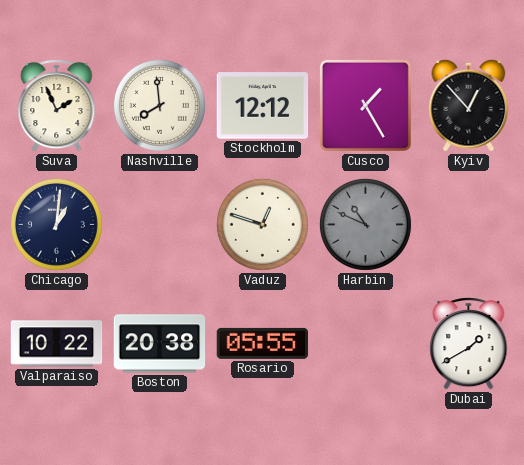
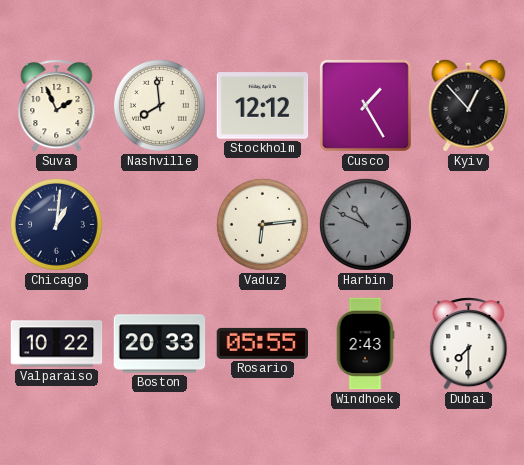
Vaduz: 12:48 -> 6:14 (262, 224)
Boston: 20:38 -> 20:33 (160, 344)
Windhoek: none -> 2:43 (365, 344)
Dubai: 1:40 -> 7:30 (469, 344)
